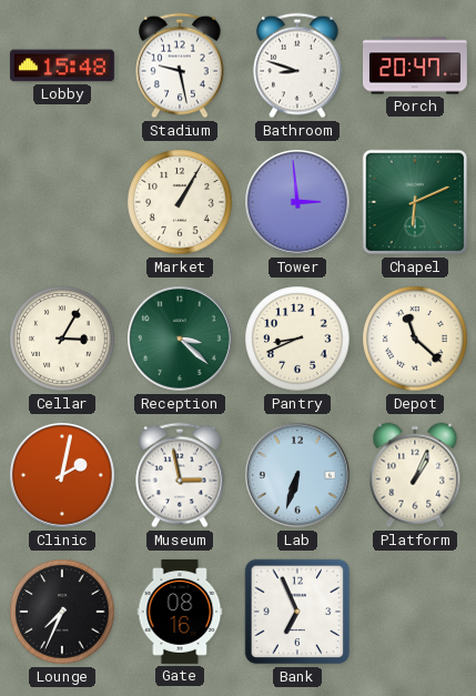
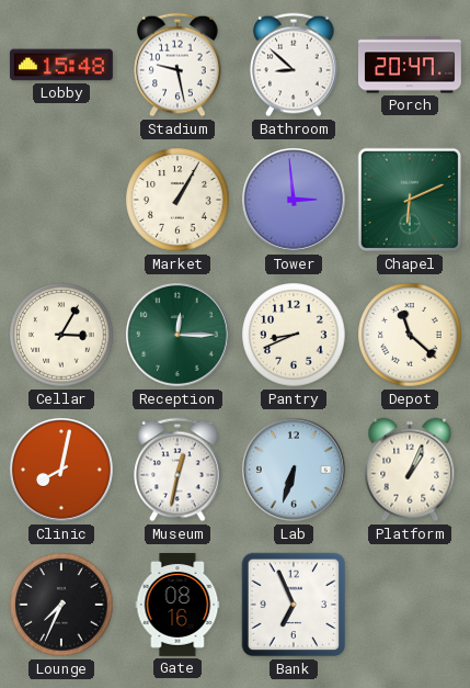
Bathroom: 8:48 -> 8:52 (294, 65)
Reception: 3:22 -> 12:15 (179, 336)
Clinic: 2:02 -> 8:02 (62, 471)
Museum: 2:58 -> 12:32 (177, 470)
